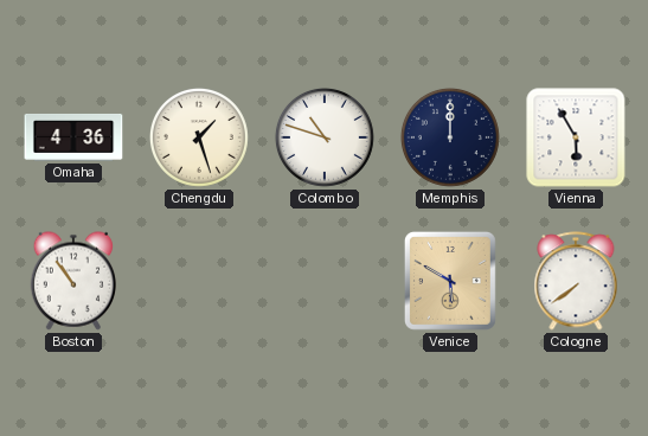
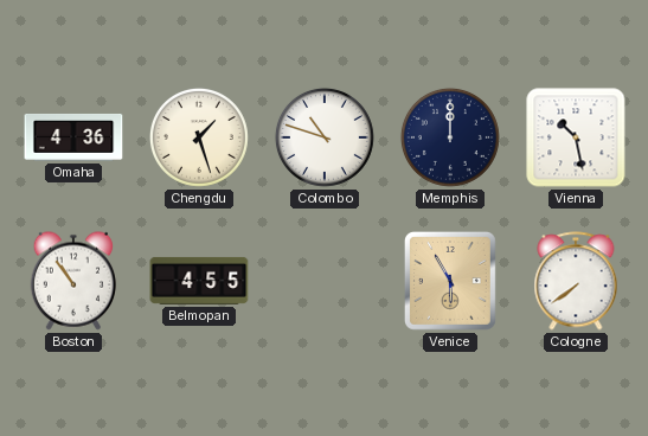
Vienna: 5:55 -> 10:28 (576, 137)
Belmopan: none -> 4:55 (199, 281)
Venice: 5:50 -> 5:55 (450, 281)
